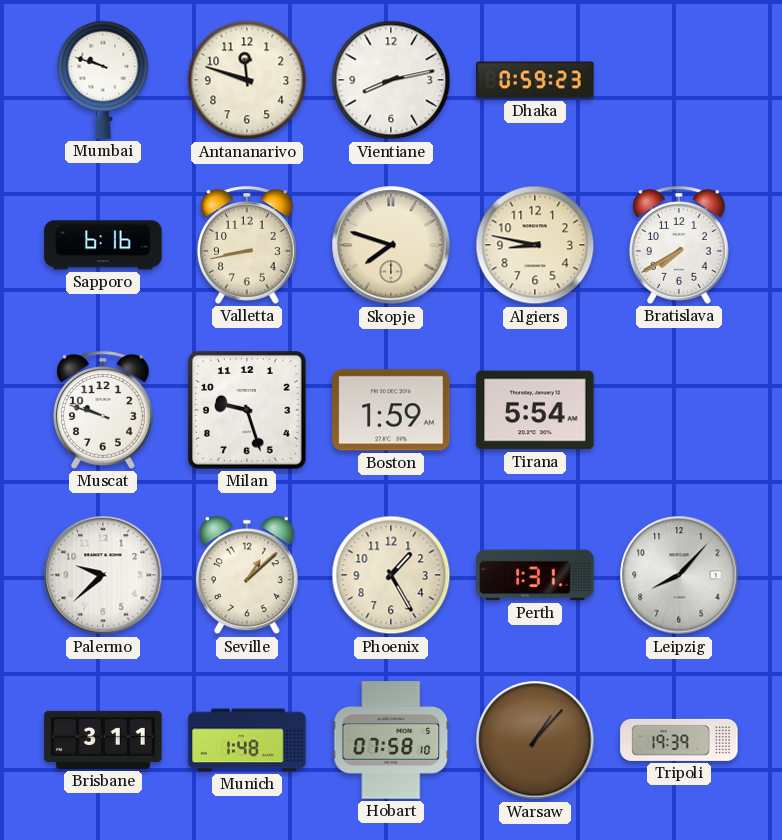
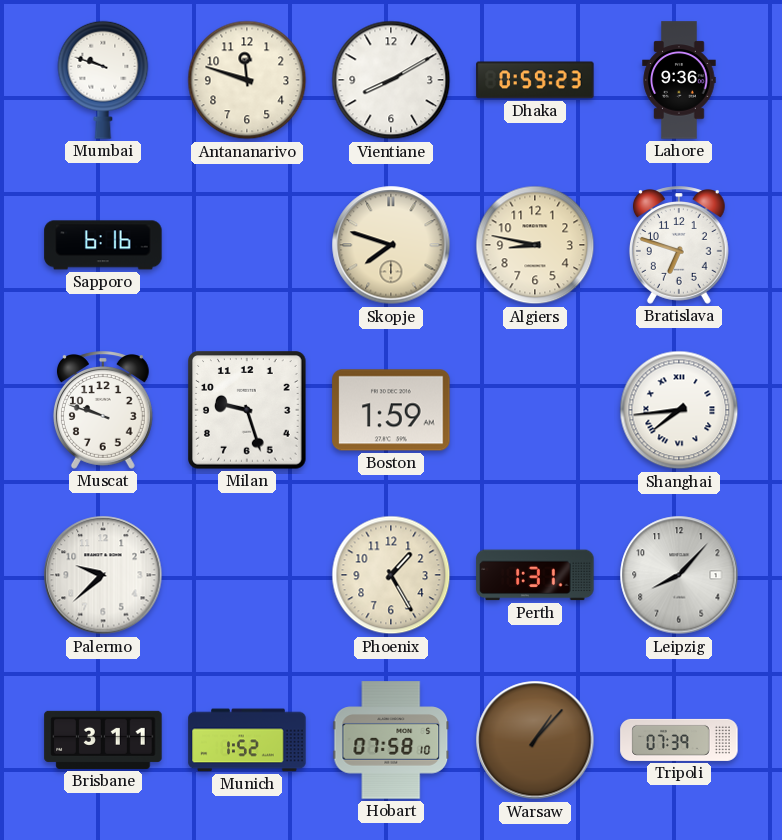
Vientiane: 8:13 -> 8:10 (391, 80)
Lahore: none -> 9:36 (679, 80)
Valletta: 8:43 -> none (247, 245)
Bratislava: 7:40 -> 6:48 (679, 245)
Tirana: 5:54 -> none (535, 410)
Shanghai: none -> 7:44 (679, 410)
Seville: 1:08 -> none (247, 575)
Munich: 1:48 -> 1:52 (247, 740)
Tripoli: 19:39 -> 07:39 (679, 740)
